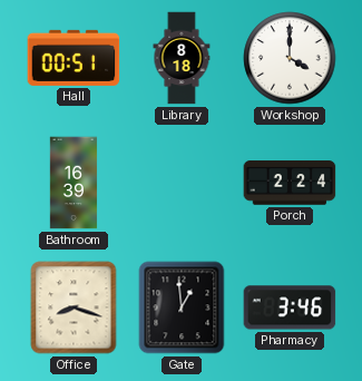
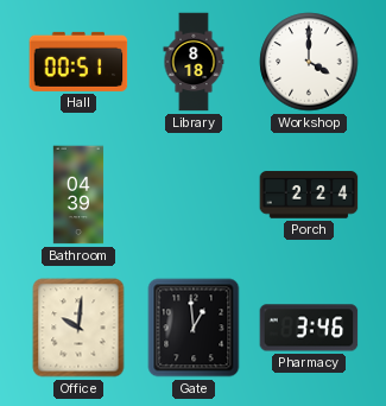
Bathroom: 16:39 -> 04:39 (78, 195)
Office: 8:18 -> 10:01 (78, 328)
